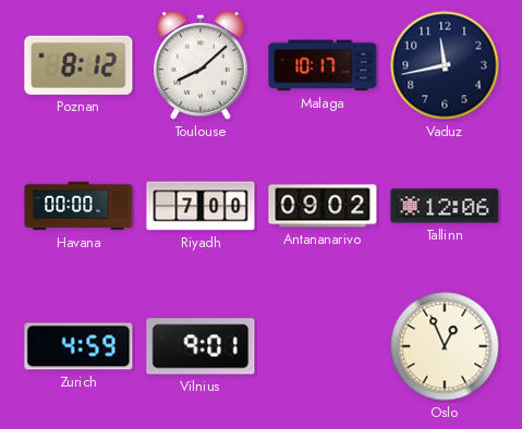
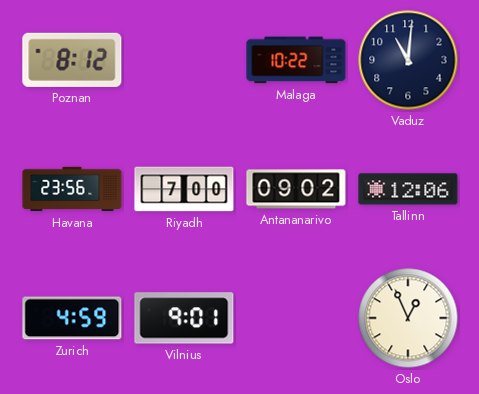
Toulouse: 8:08 -> none (201, 65)
Malaga: 10:17 -> 10:22 (296, 60)
Vaduz: 11:43 -> 11:01 (408, 60)
Havana: 00:00 -> 23:56 (72, 189)
